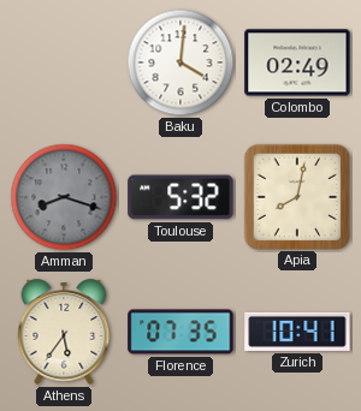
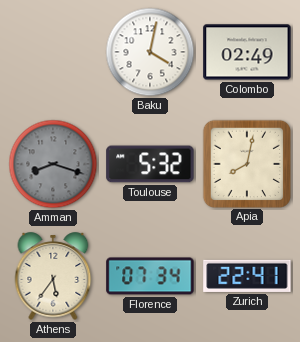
Baku: 4:01 -> 4:02 (150, 52)
Florence: 07:35 -> 07:34 (150, 276)
Zurich: 10:41 -> 22:41 (247, 276)
